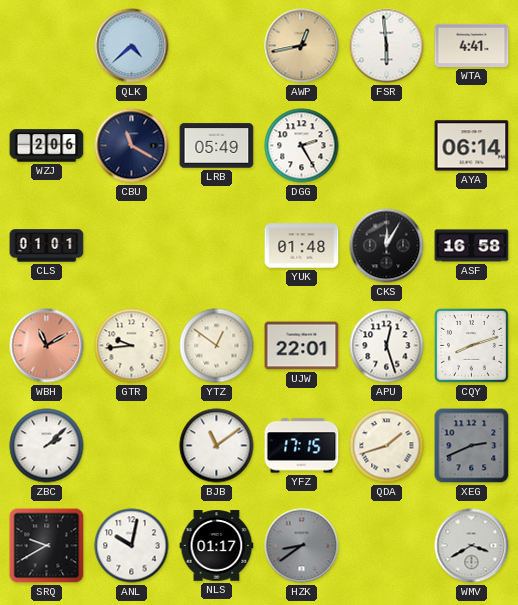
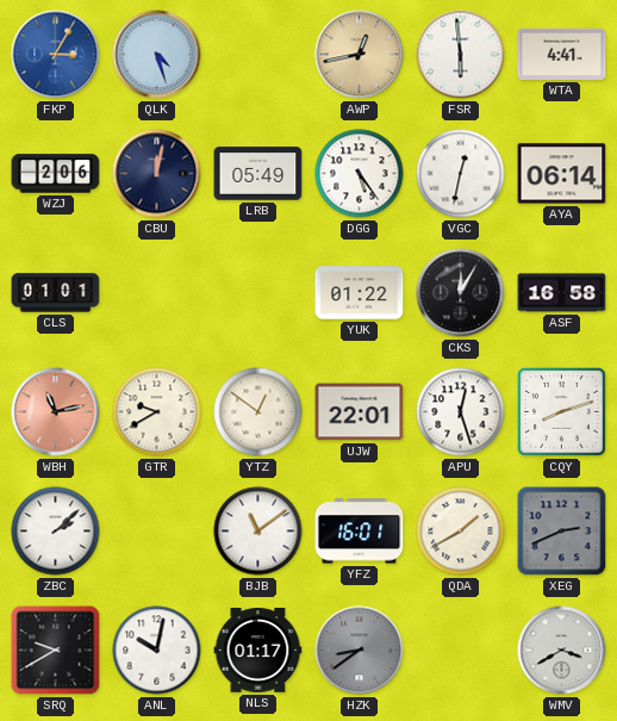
FKP: none -> 3:05 (56, 55)
QLK: 4:38 -> 4:27 (157, 55)
CBU: 11:20 -> 12:02 (157, 174)
DGG: 2:25 -> 5:24 (360, 174)
VGC: none -> 12:32 (461, 174)
YUK: 01:48 -> 01:22 (360, 293)
WBH: 11:10 -> 11:13 (56, 412)
GTR: 9:44 -> 9:40 (157, 412)
YFZ: 17:15 -> 16:01 (360, 532)
QDA: 1:42 -> 1:40 (461, 532)
